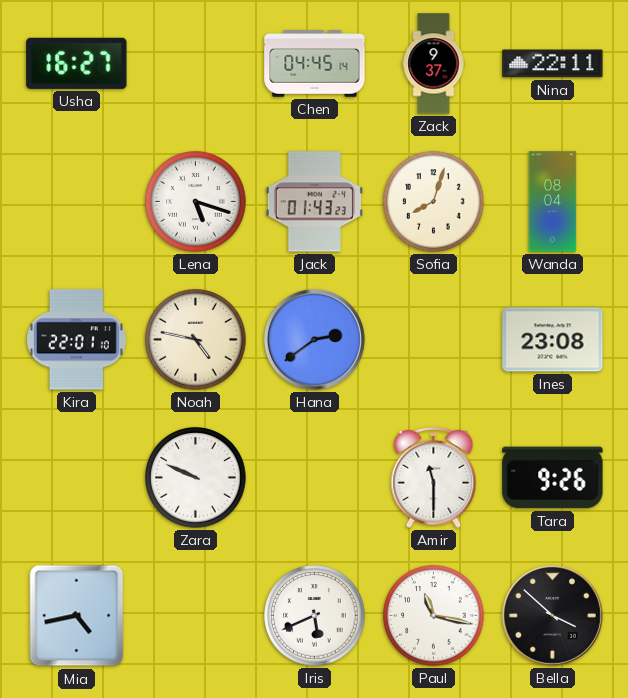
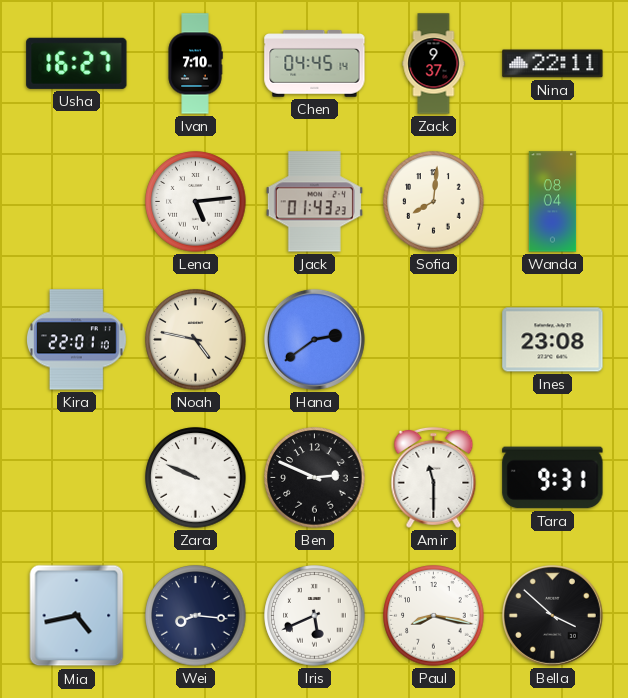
Ivan: none -> 7:10 (195, 64)
Lena: 5:18 -> 5:14 (196, 202)
Sofia: 8:03 -> 8:01 (434, 202)
Ben: none -> 2:49 (315, 478)
Tara: 9:26 -> 9:31 (553, 478)
Wei: none -> 8:16 (196, 616)
Paul: 11:17 -> 8:17 (434, 616)
